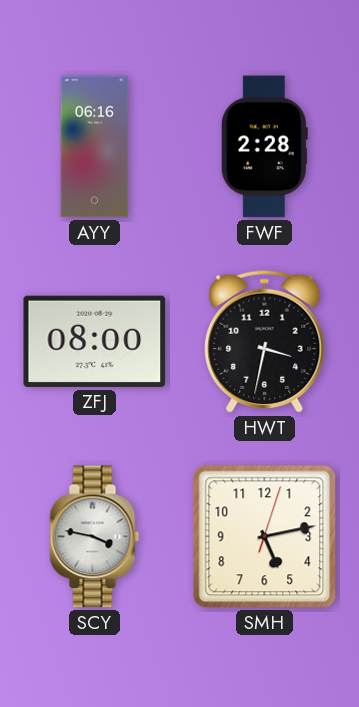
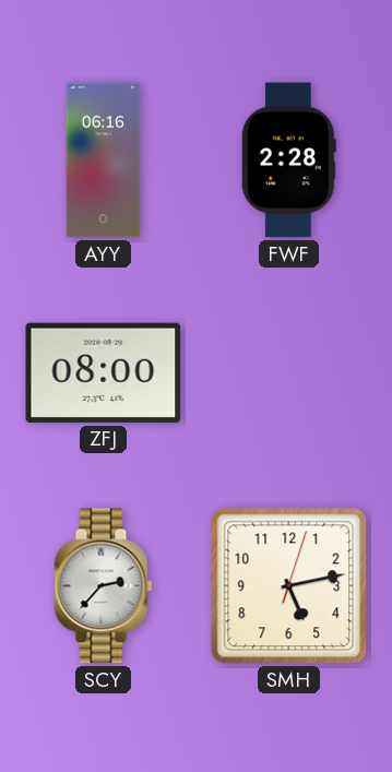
HWT: 3:32 -> none (265, 341)
SCY: 3:47 -> 2:37 (104, 586)
